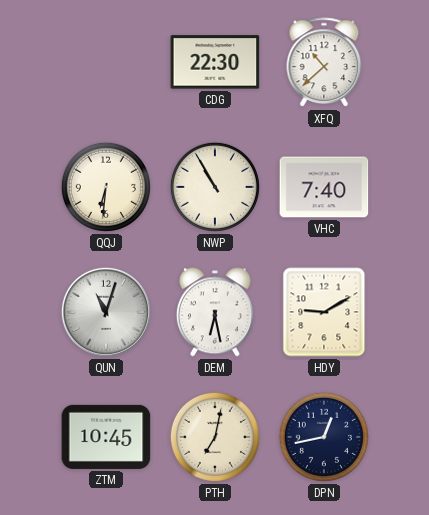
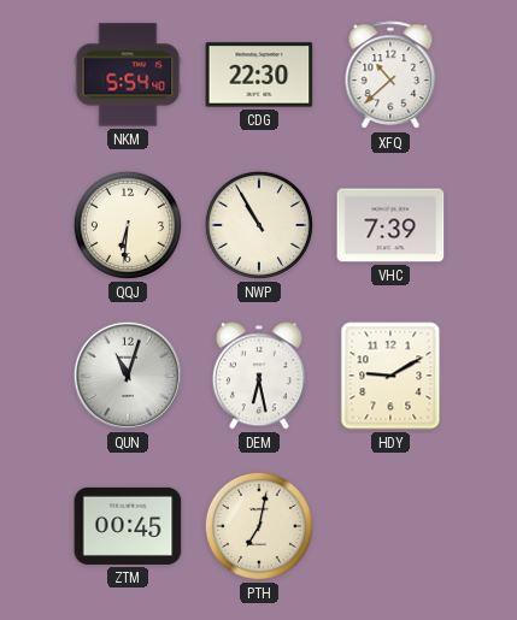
NKM: none -> 5:54 (128, 75)
VHC: 7:40 -> 7:39 (390, 225)
ZTM: 10:45 -> 00:45 (128, 526)
DPN: 12:43 -> none (324, 437)
